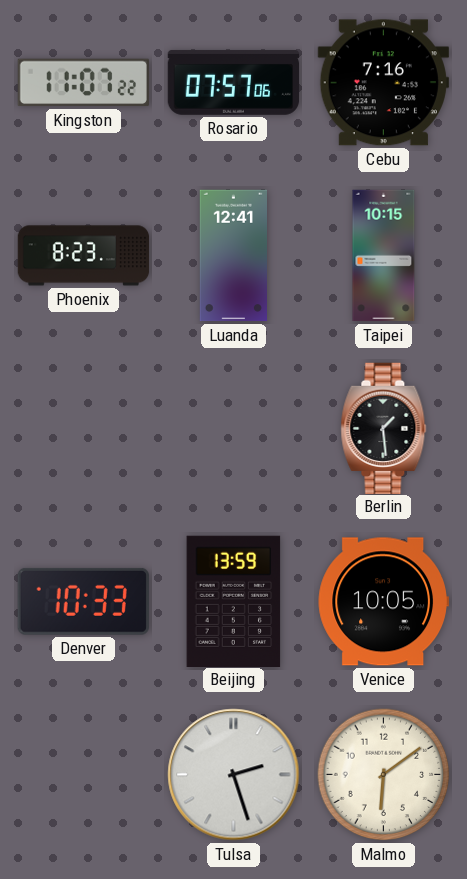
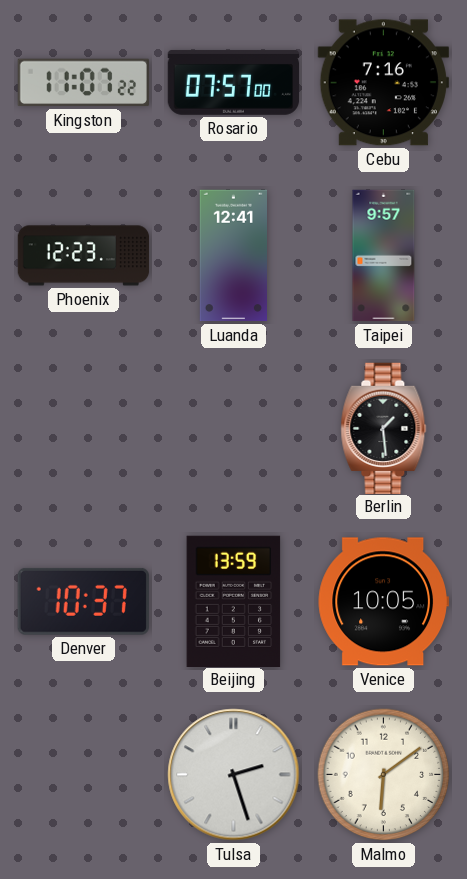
Rosario: 07:57:06 -> 07:57:00 (234, 82)
Phoenix: 8:23 -> 12:23 (84, 256)
Taipei: 10:15 -> 9:57 (384, 256)
Denver: 10:33 -> 10:37 (83, 601)
